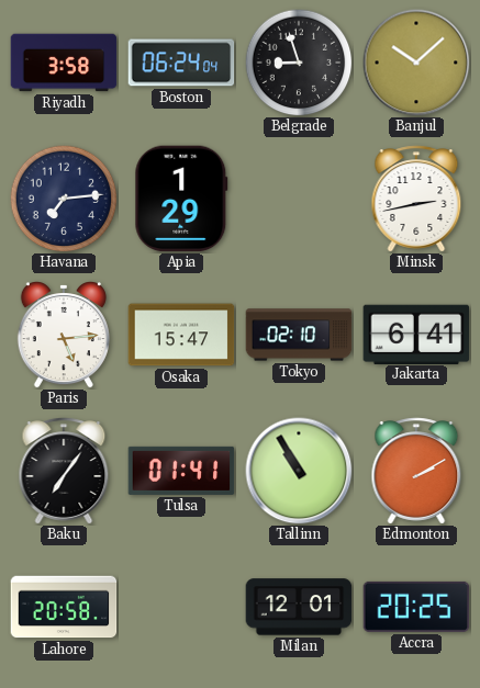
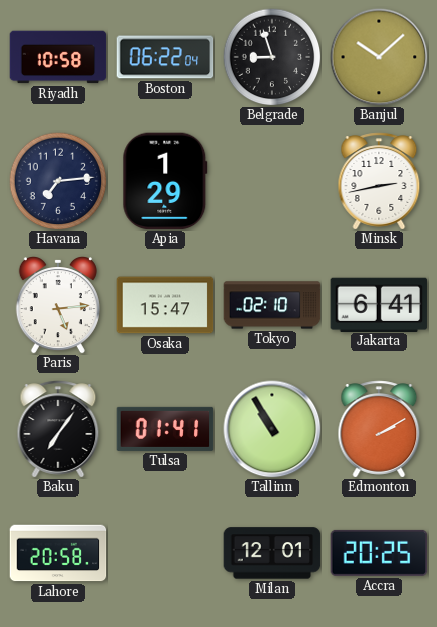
Riyadh: 3:58 -> 10:58 (58, 57)
Boston: 06:24 -> 06:22 (165, 57)
